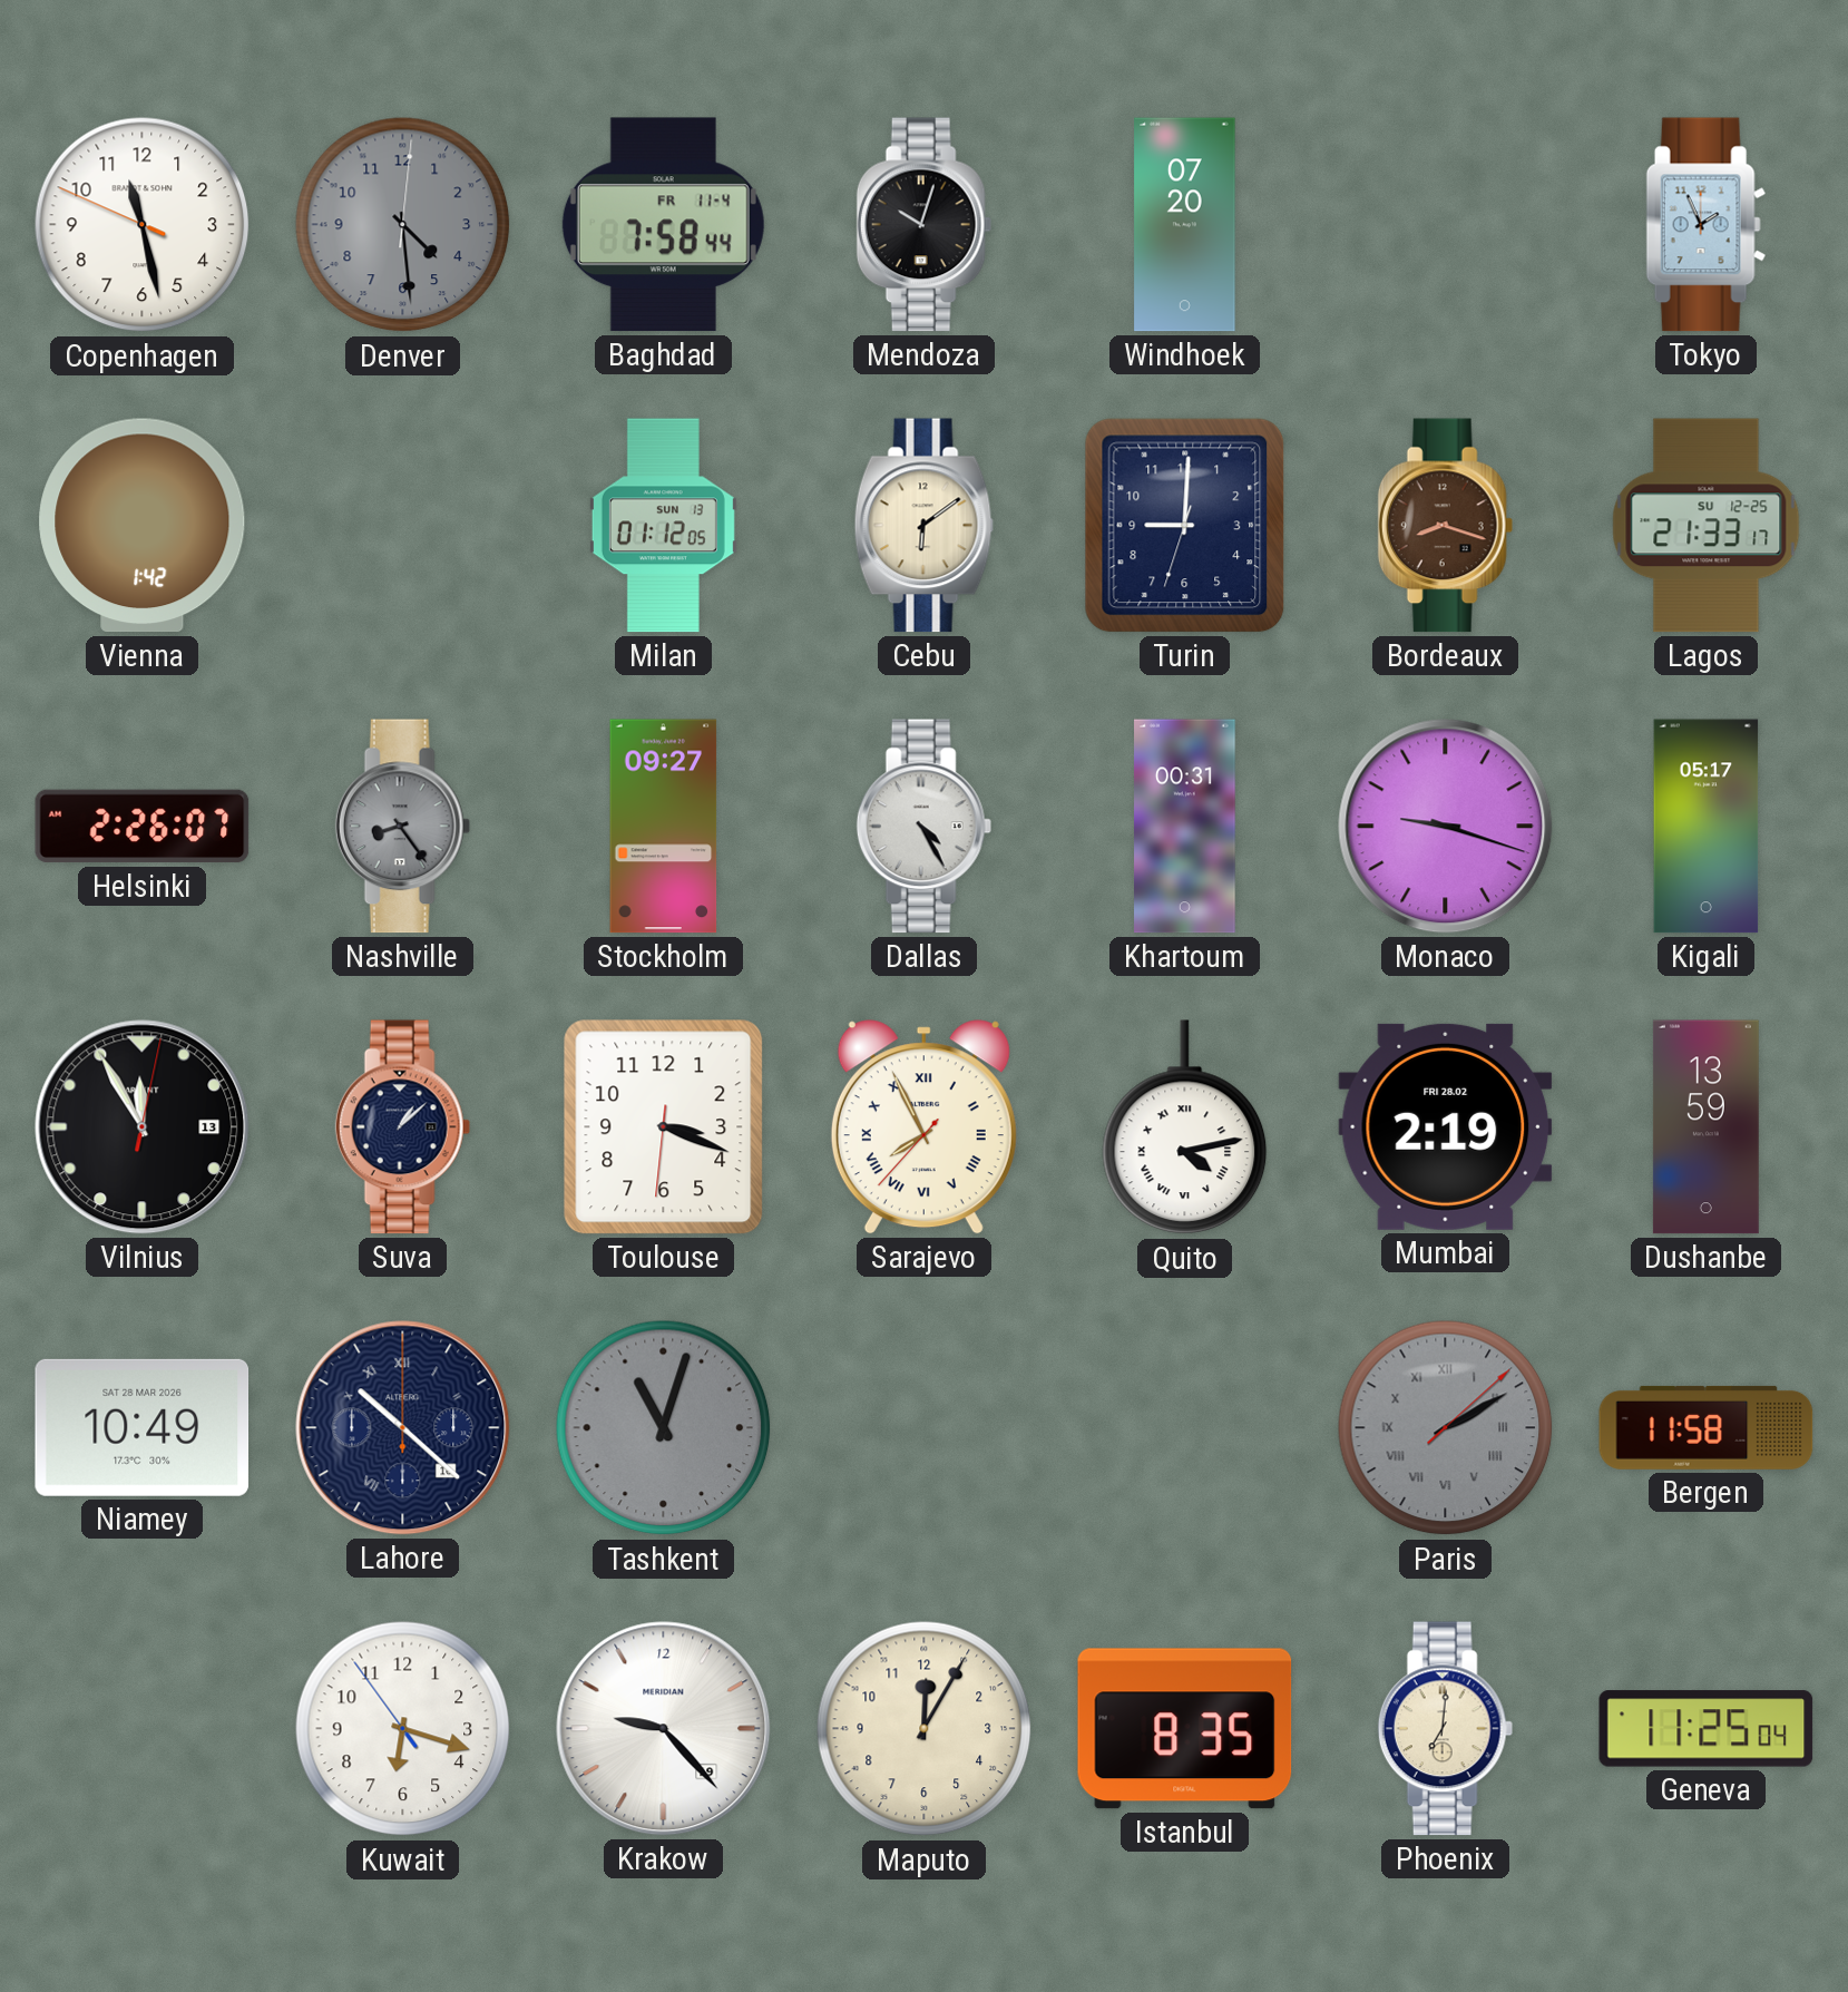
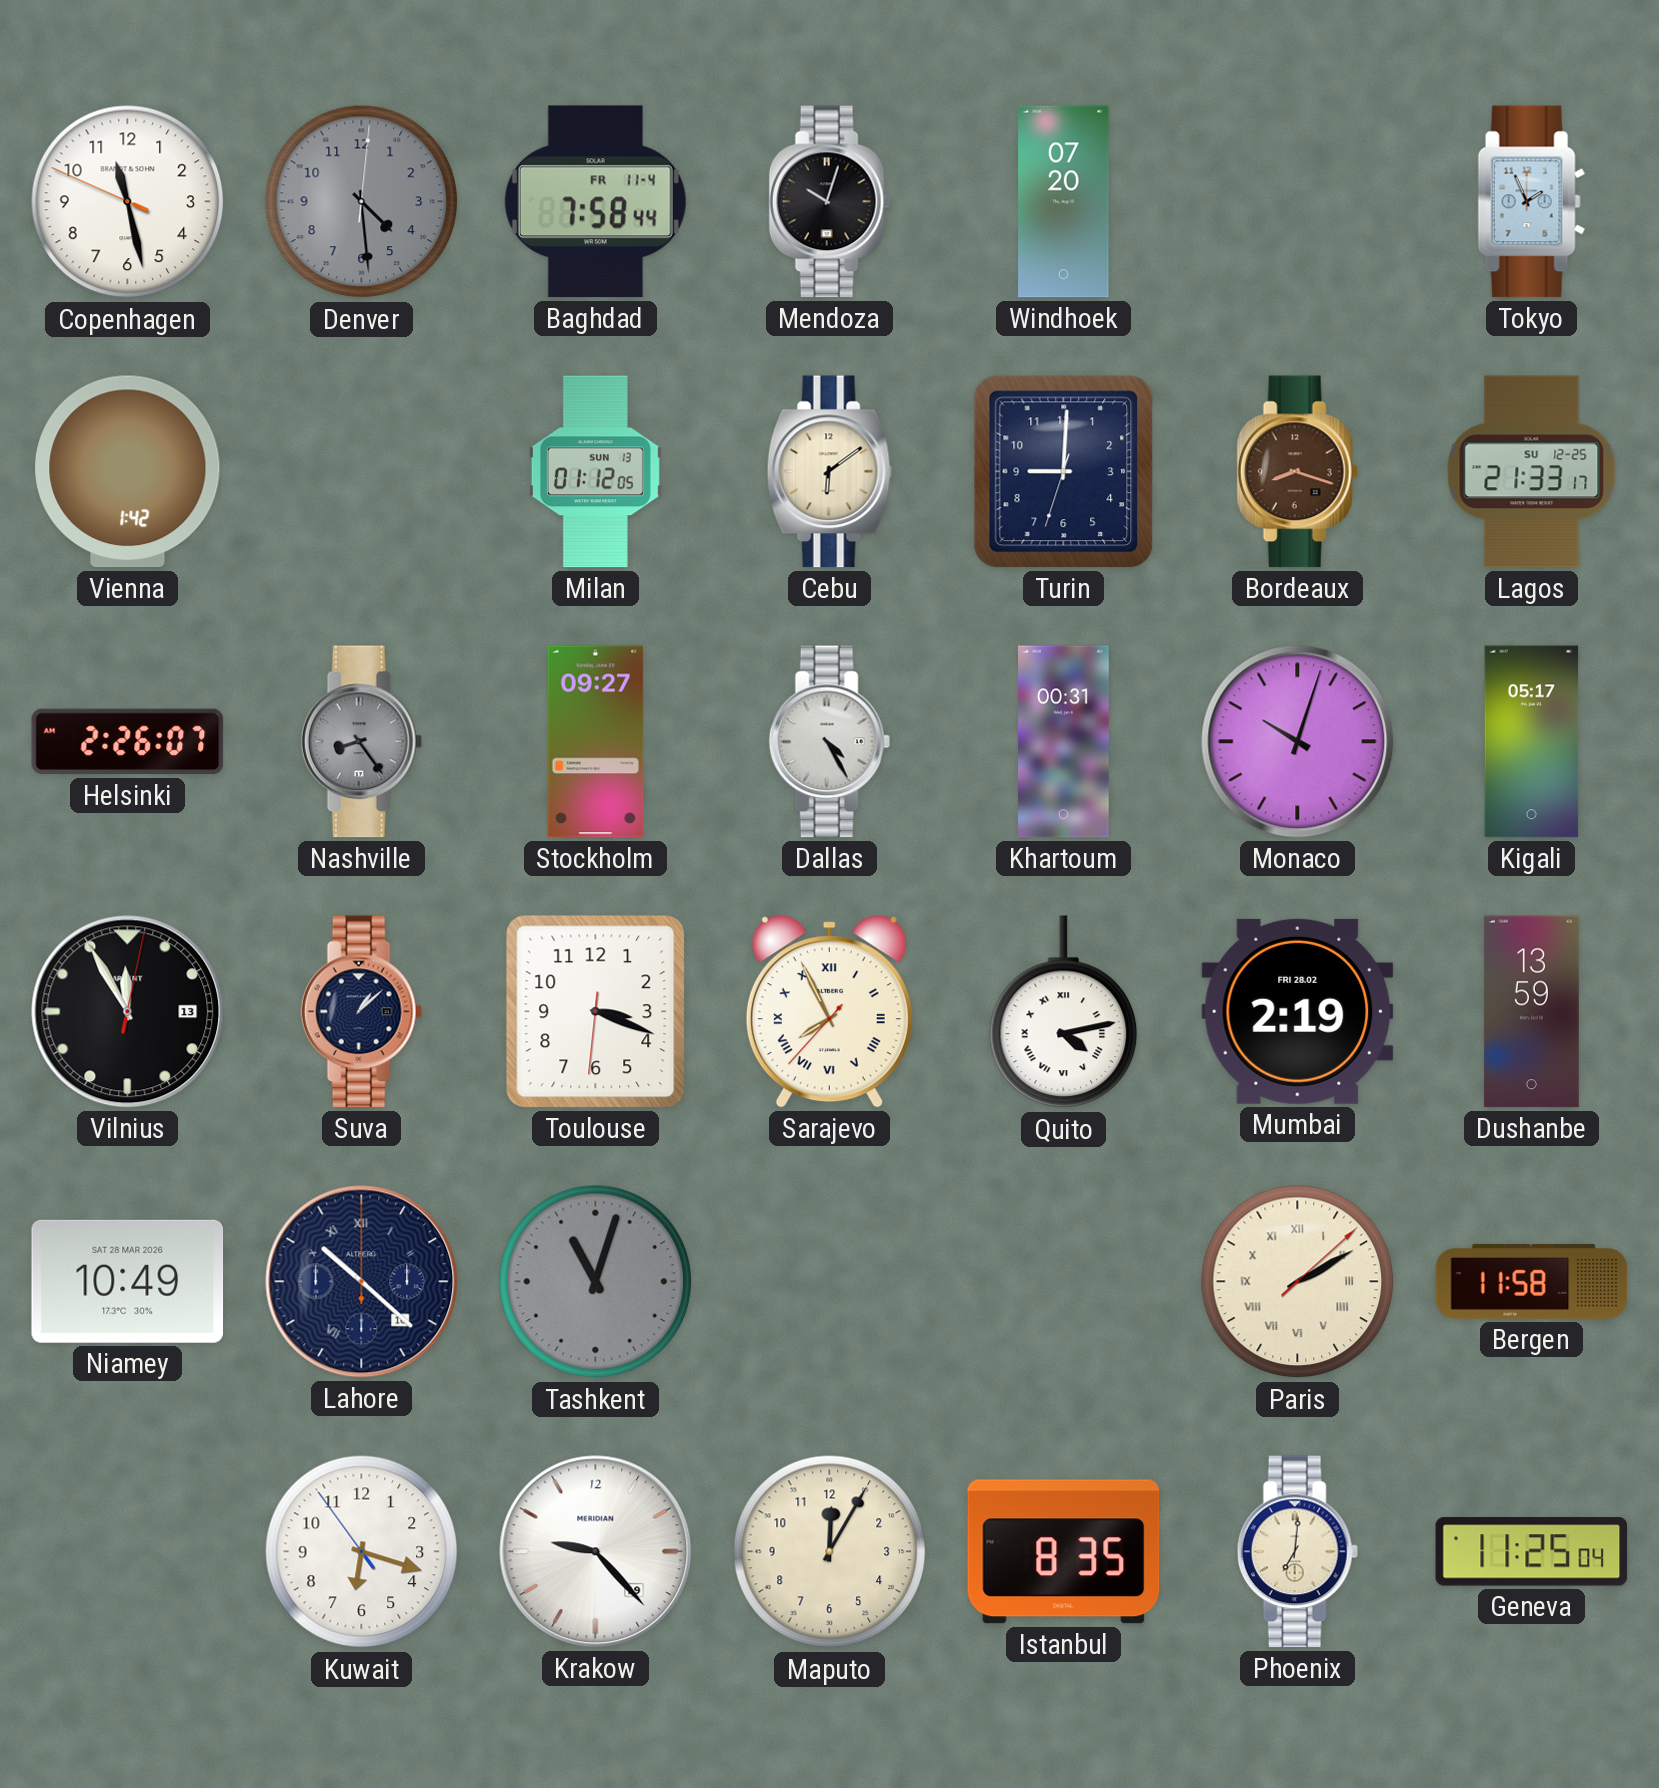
Monaco: 9:18 -> 10:03 (1298, 742)
Paris dial: grey -> cream (1298, 1282)
